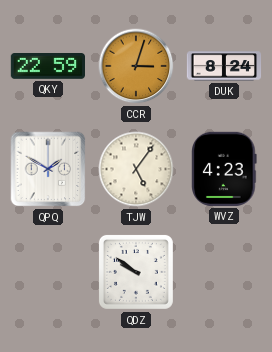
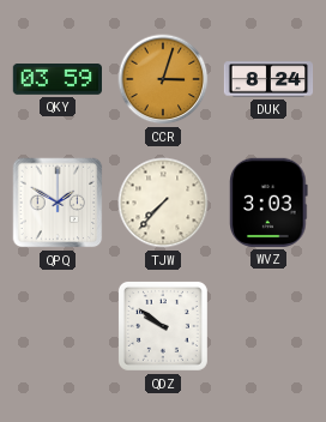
QKY: 22:59 -> 03:59 (56, 80)
TJW: 5:06 -> 7:37 (163, 203)
WVZ: 4:23 -> 3:03 (268, 203)
